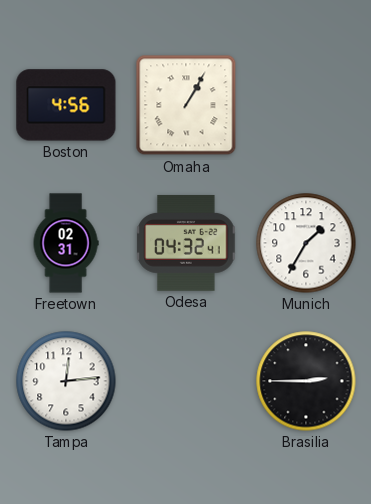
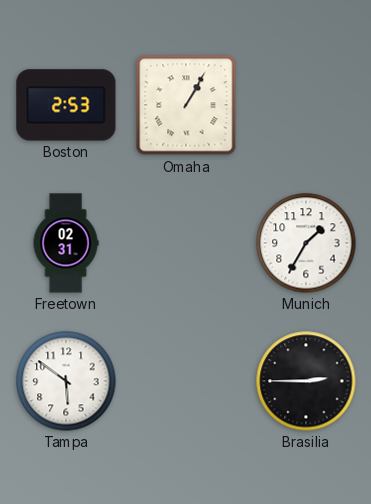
Boston: 4:56 -> 2:53 (66, 105)
Odesa: 04:32 -> none (186, 243)
Tampa: 12:14 -> 5:51 (66, 381)
